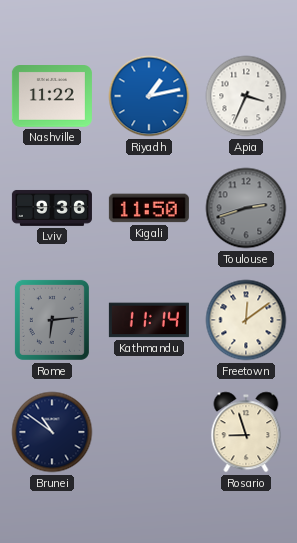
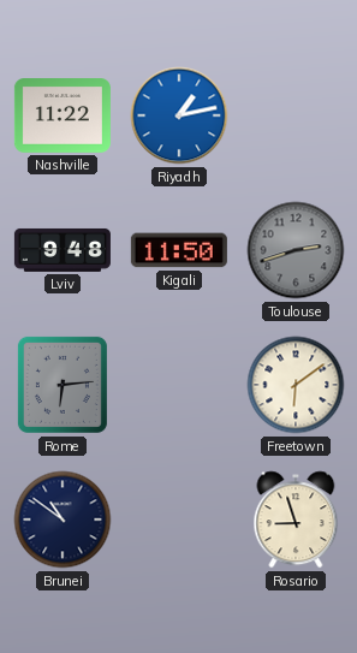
Apia: 3:34 -> none (246, 96)
Lviv: 9:36 -> 9:48 (63, 250)
Kathmandu: 11:14 -> none (149, 320)
Freetown: 12:09 -> 6:09 (296, 385)
